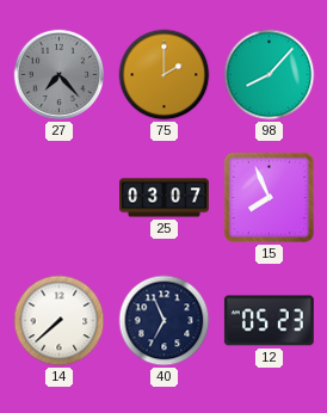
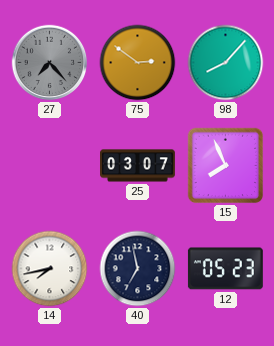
75: 2:00 -> 2:51 (138, 63)
14: 7:38 -> 7:43 (50, 269)
40: 6:56 -> 6:58 (138, 269)
